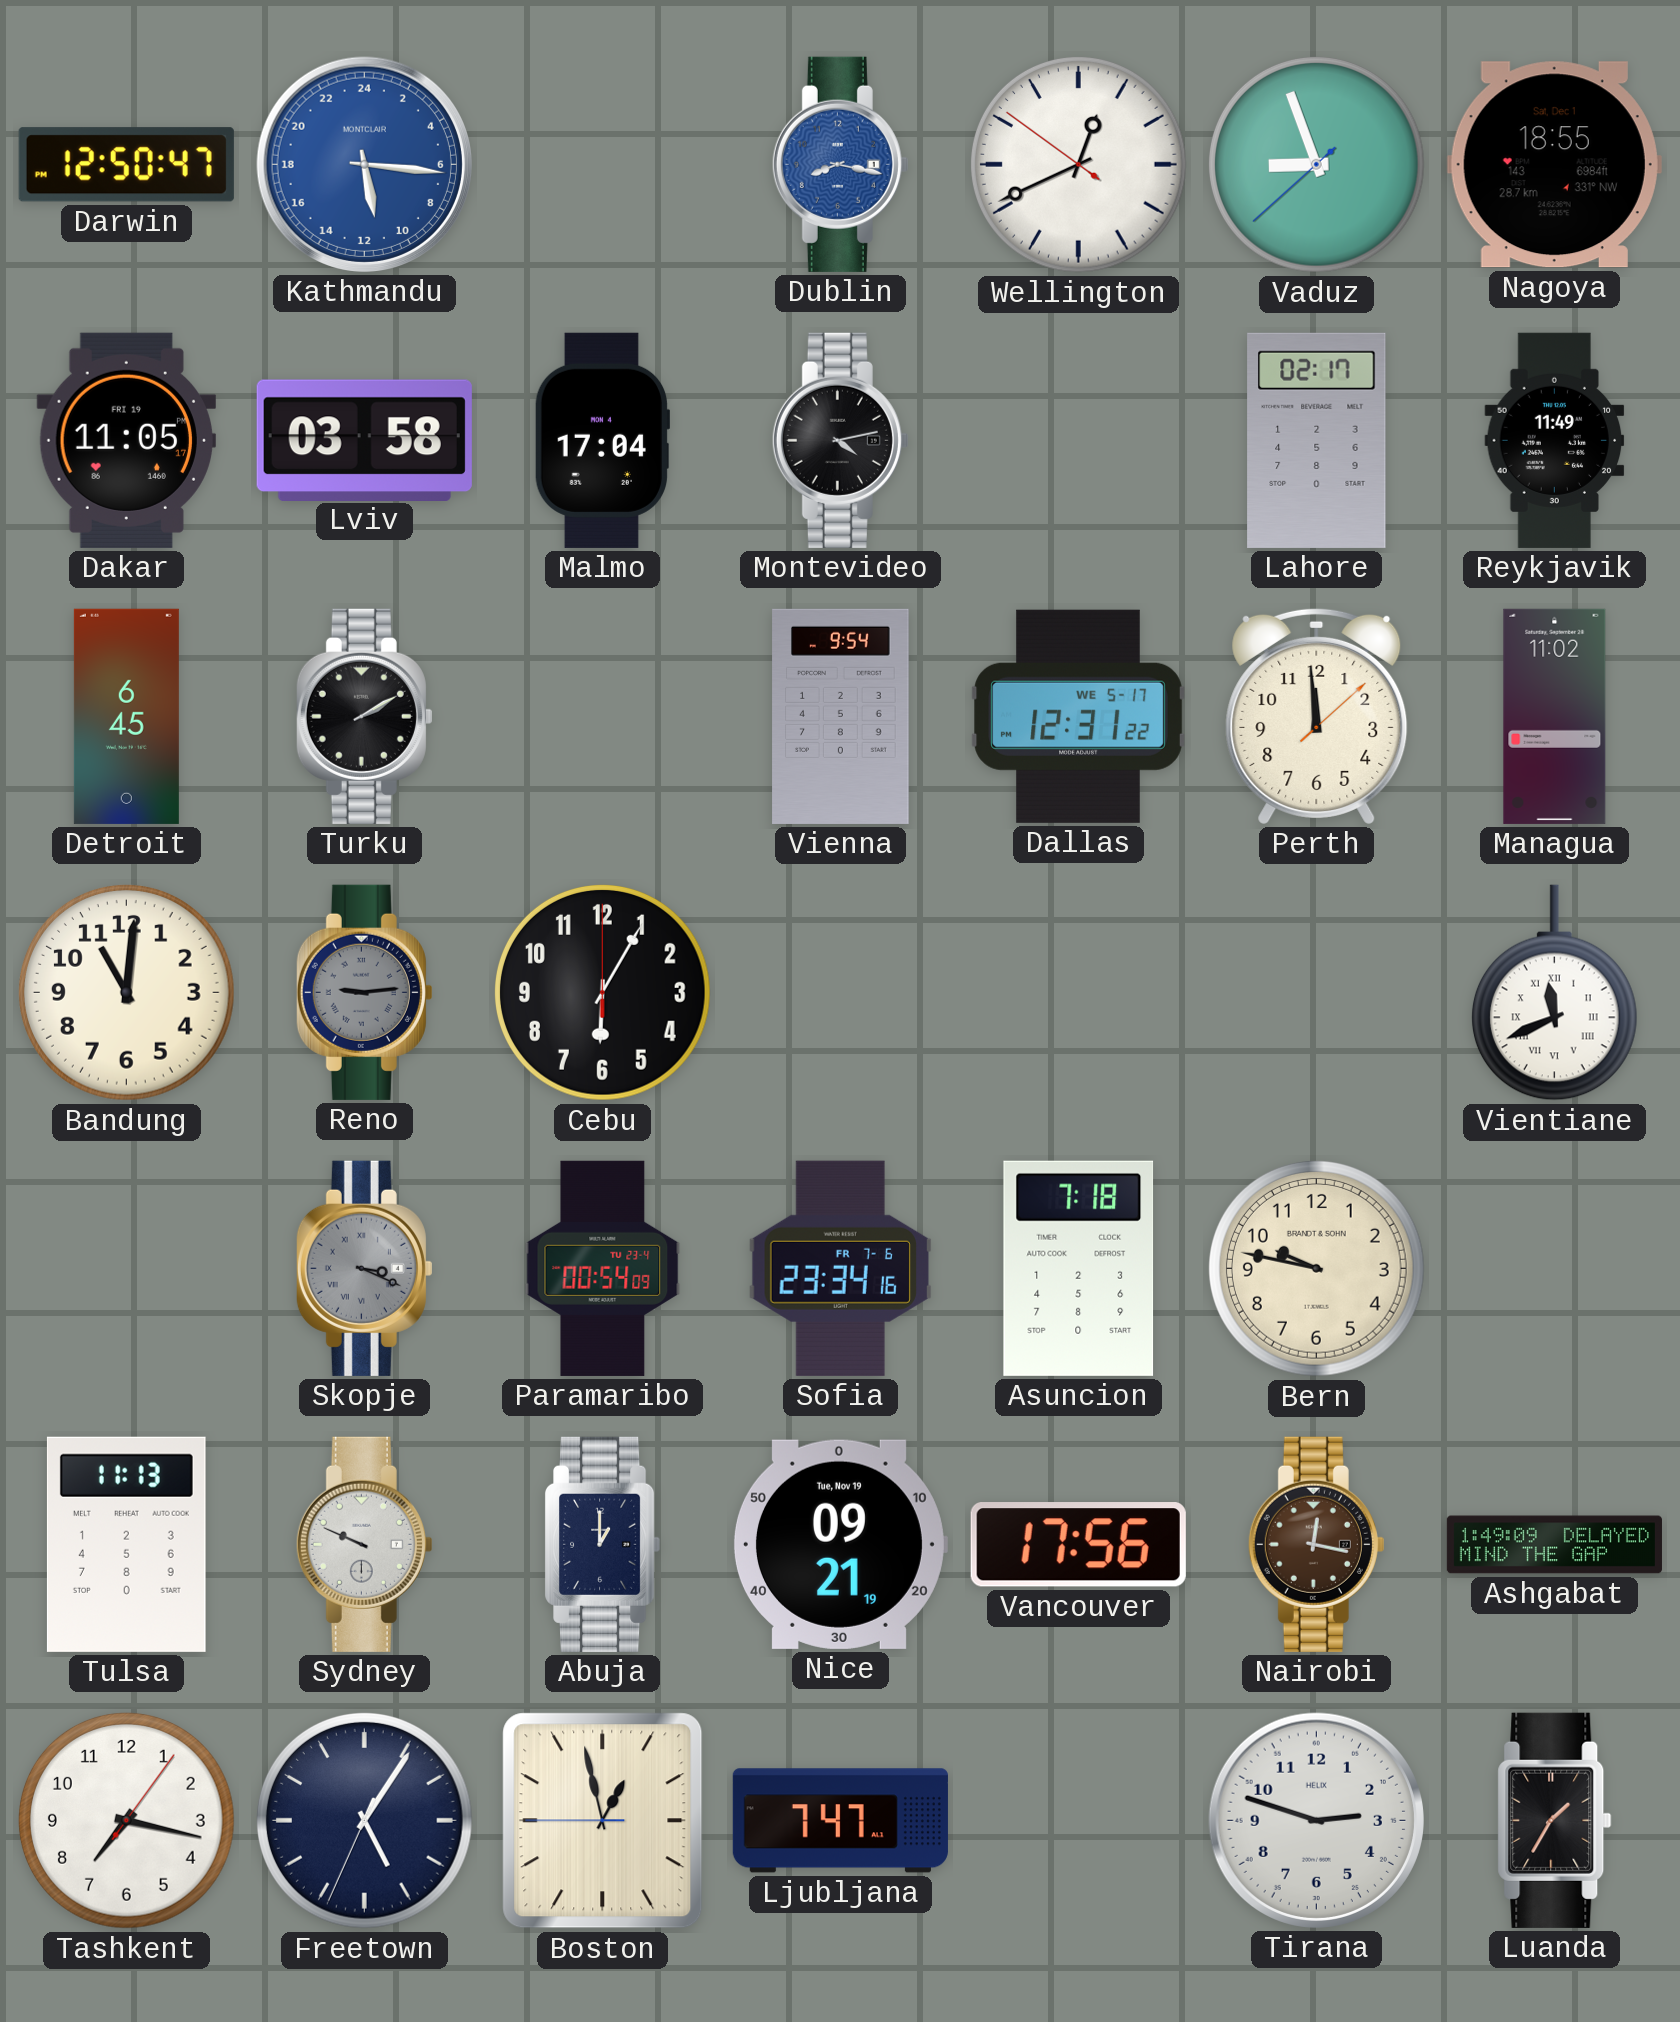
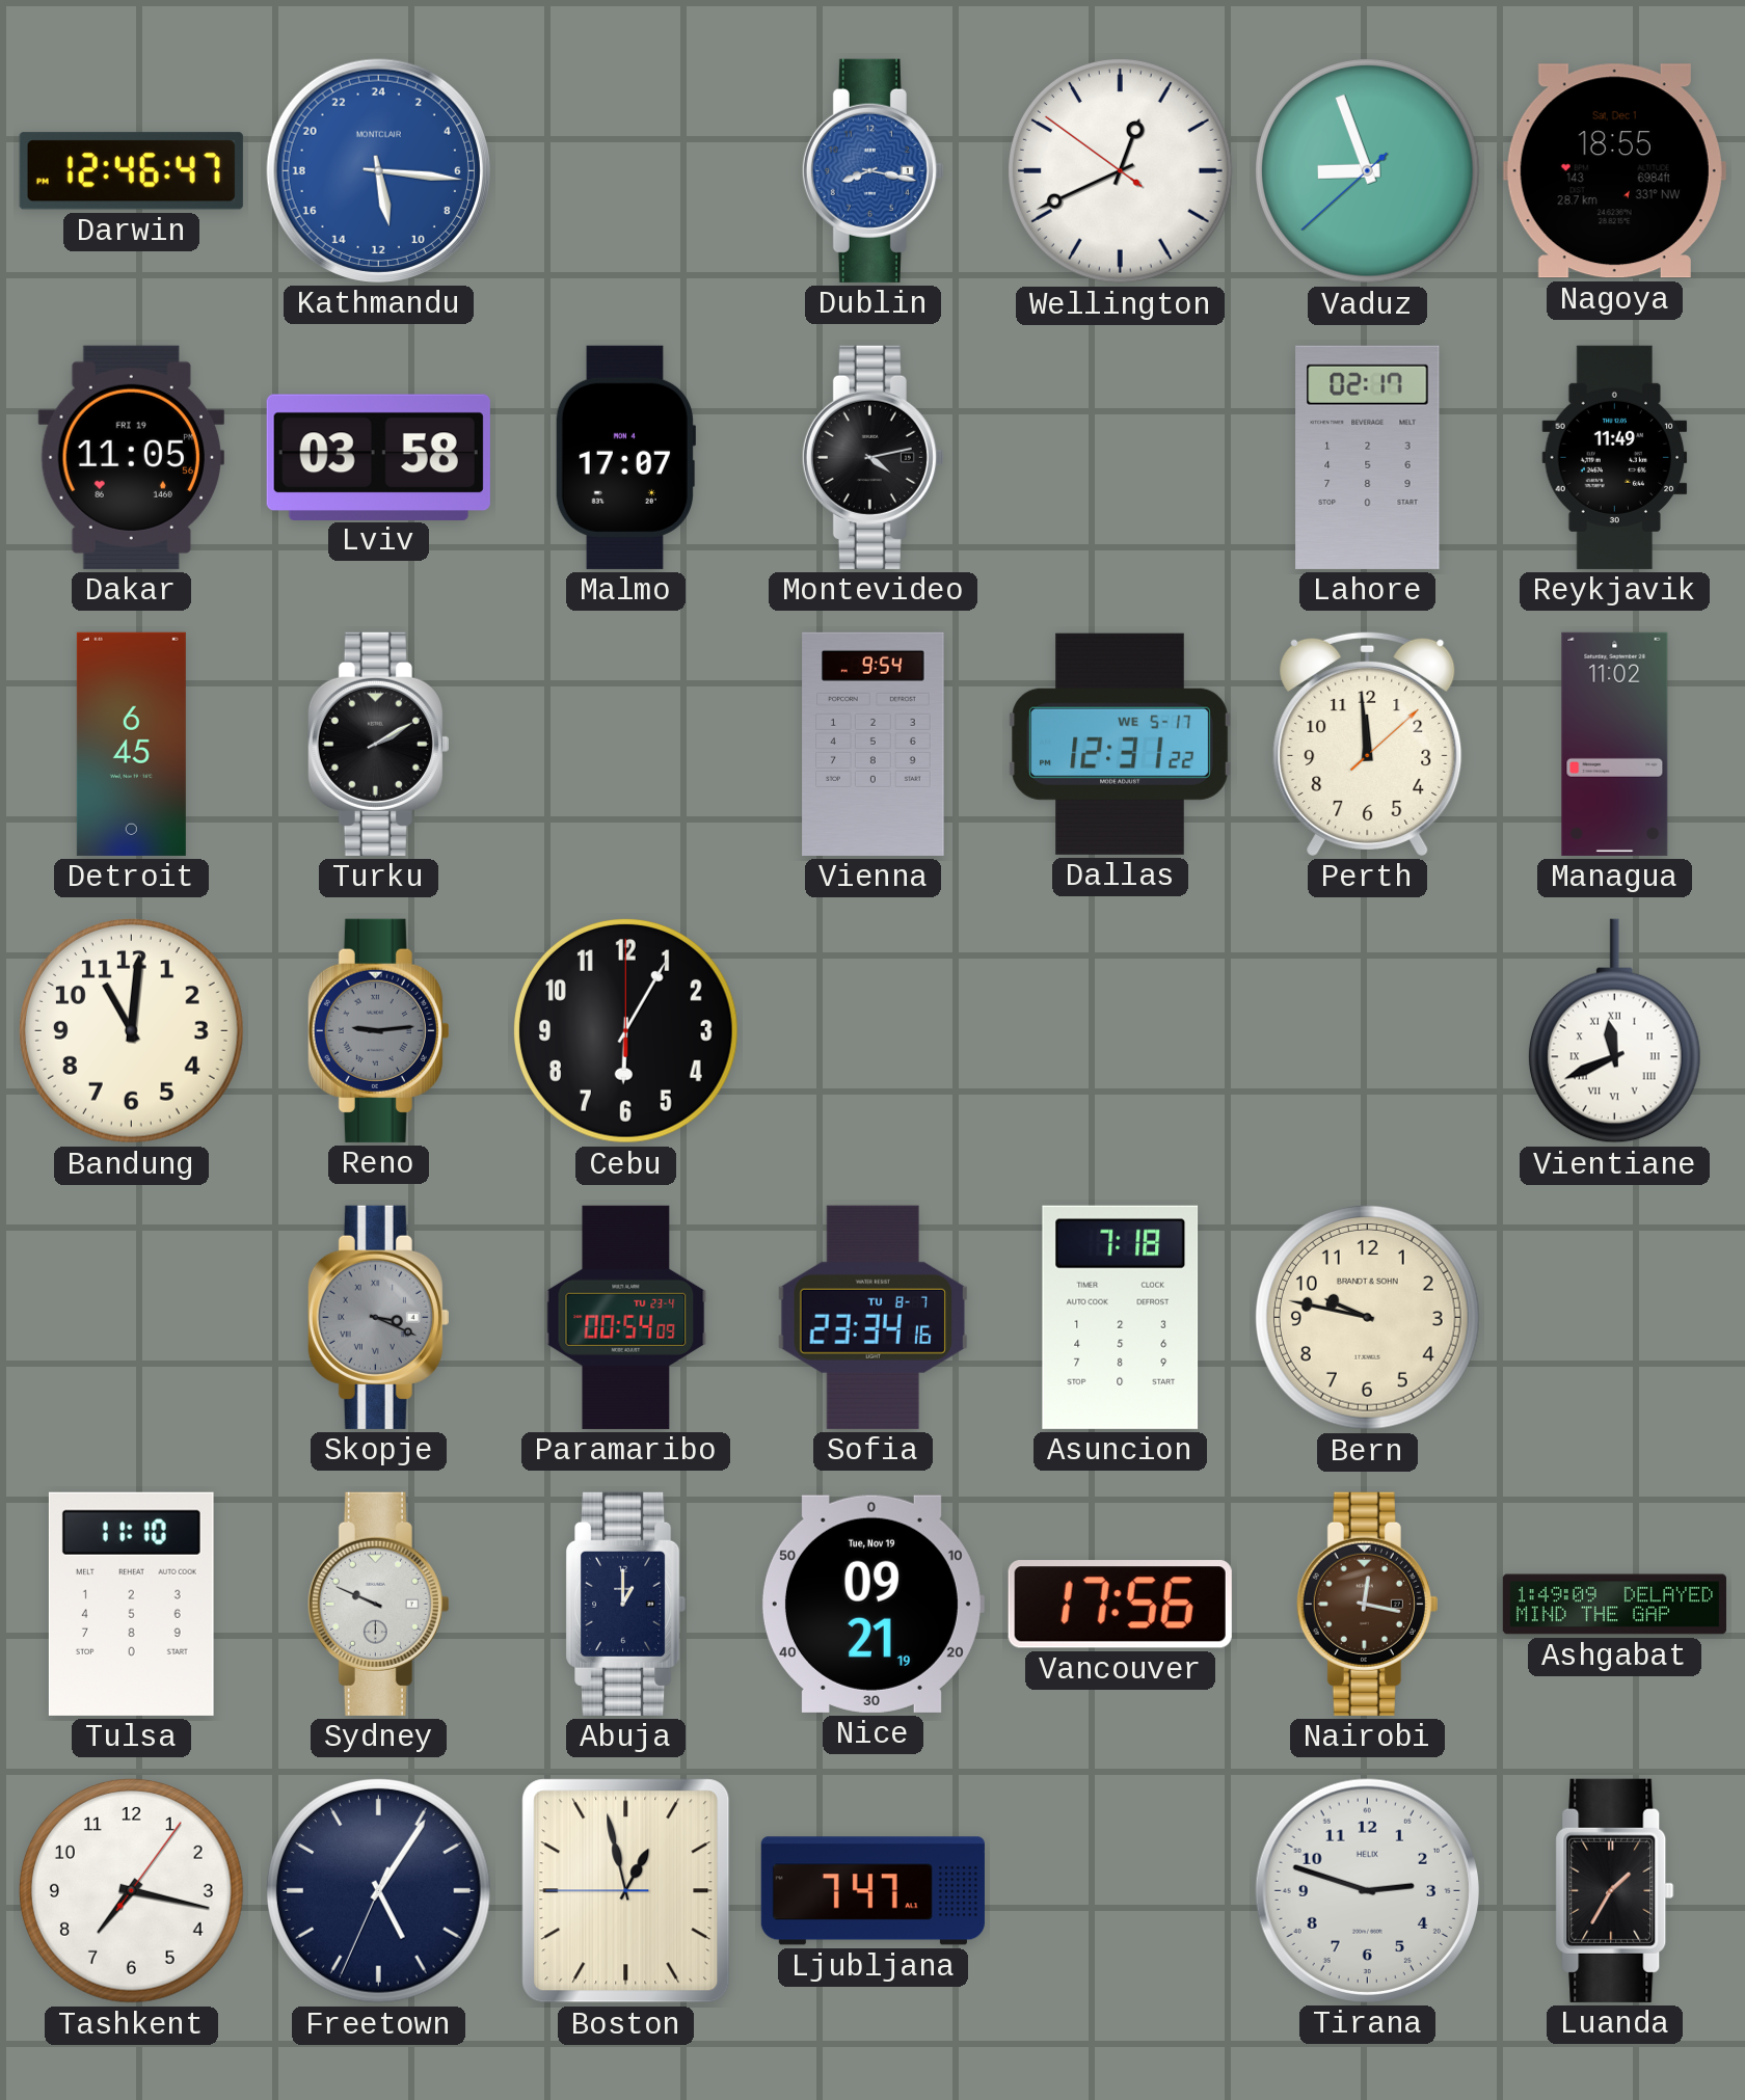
Darwin: 12:50 -> 12:46 (131, 171)
Dakar: 11:05:17 -> 11:05:56 (131, 457)
Malmo: 17:04 -> 17:07 (624, 457)
Sofia date: FR 7-6 -> TU 8-7 (873, 1317)
Tulsa: 11:13 -> 11:10 (131, 1604)
